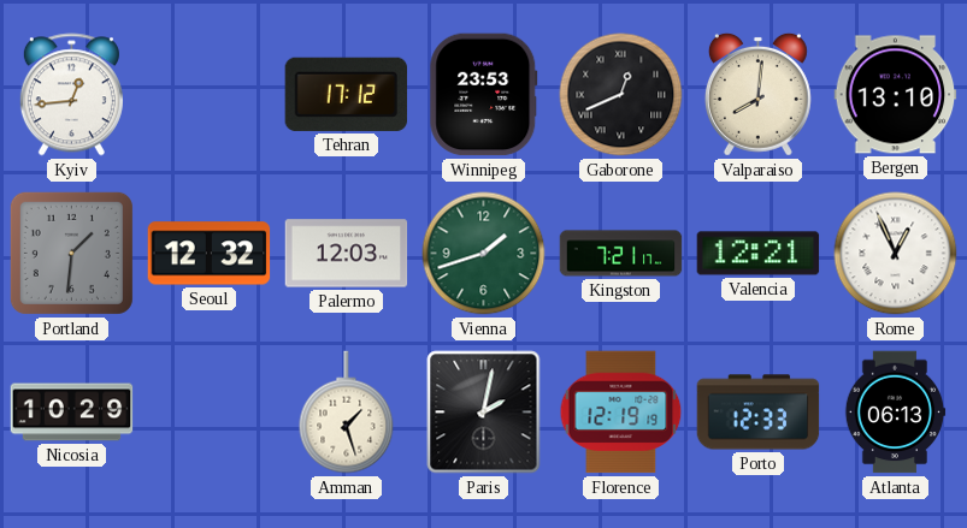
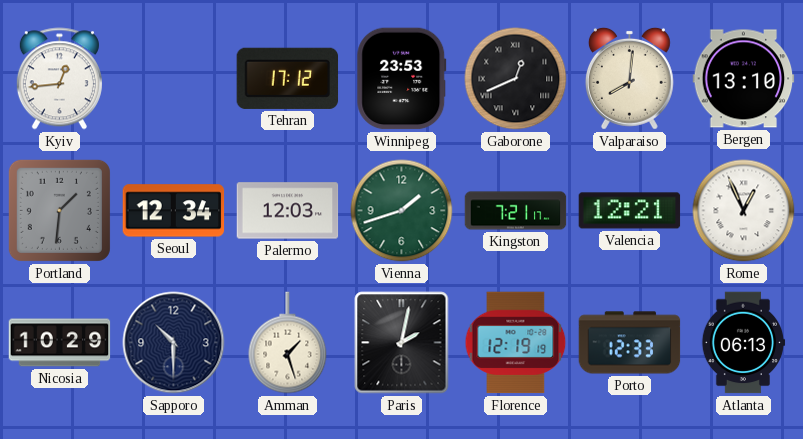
Seoul: 12:32 -> 12:34 (174, 211)
Sapporo: none -> 10:30 (174, 343)
